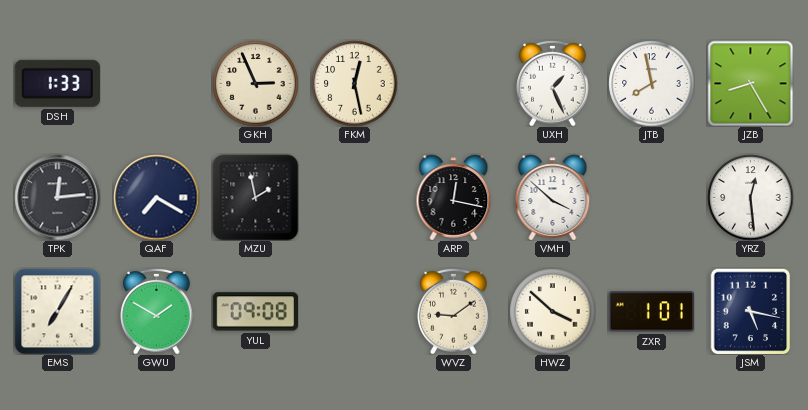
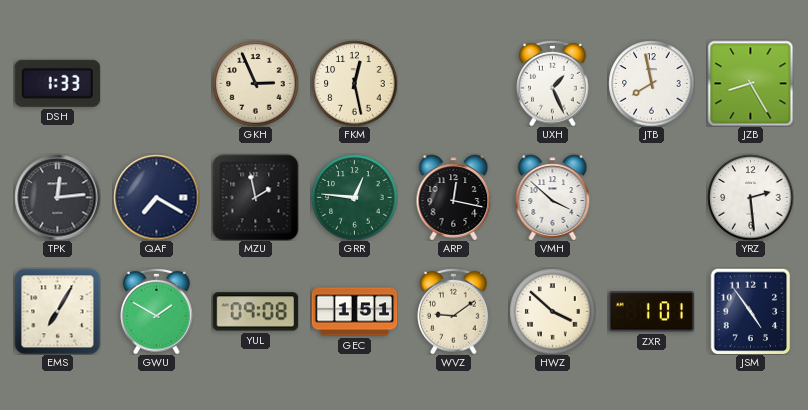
GRR: none -> 12:46 (354, 197)
YRZ: 12:29 -> 2:29 (750, 197)
GEC: none -> 1:51 (354, 312)
JSM: 5:17 -> 4:54 (751, 311)
